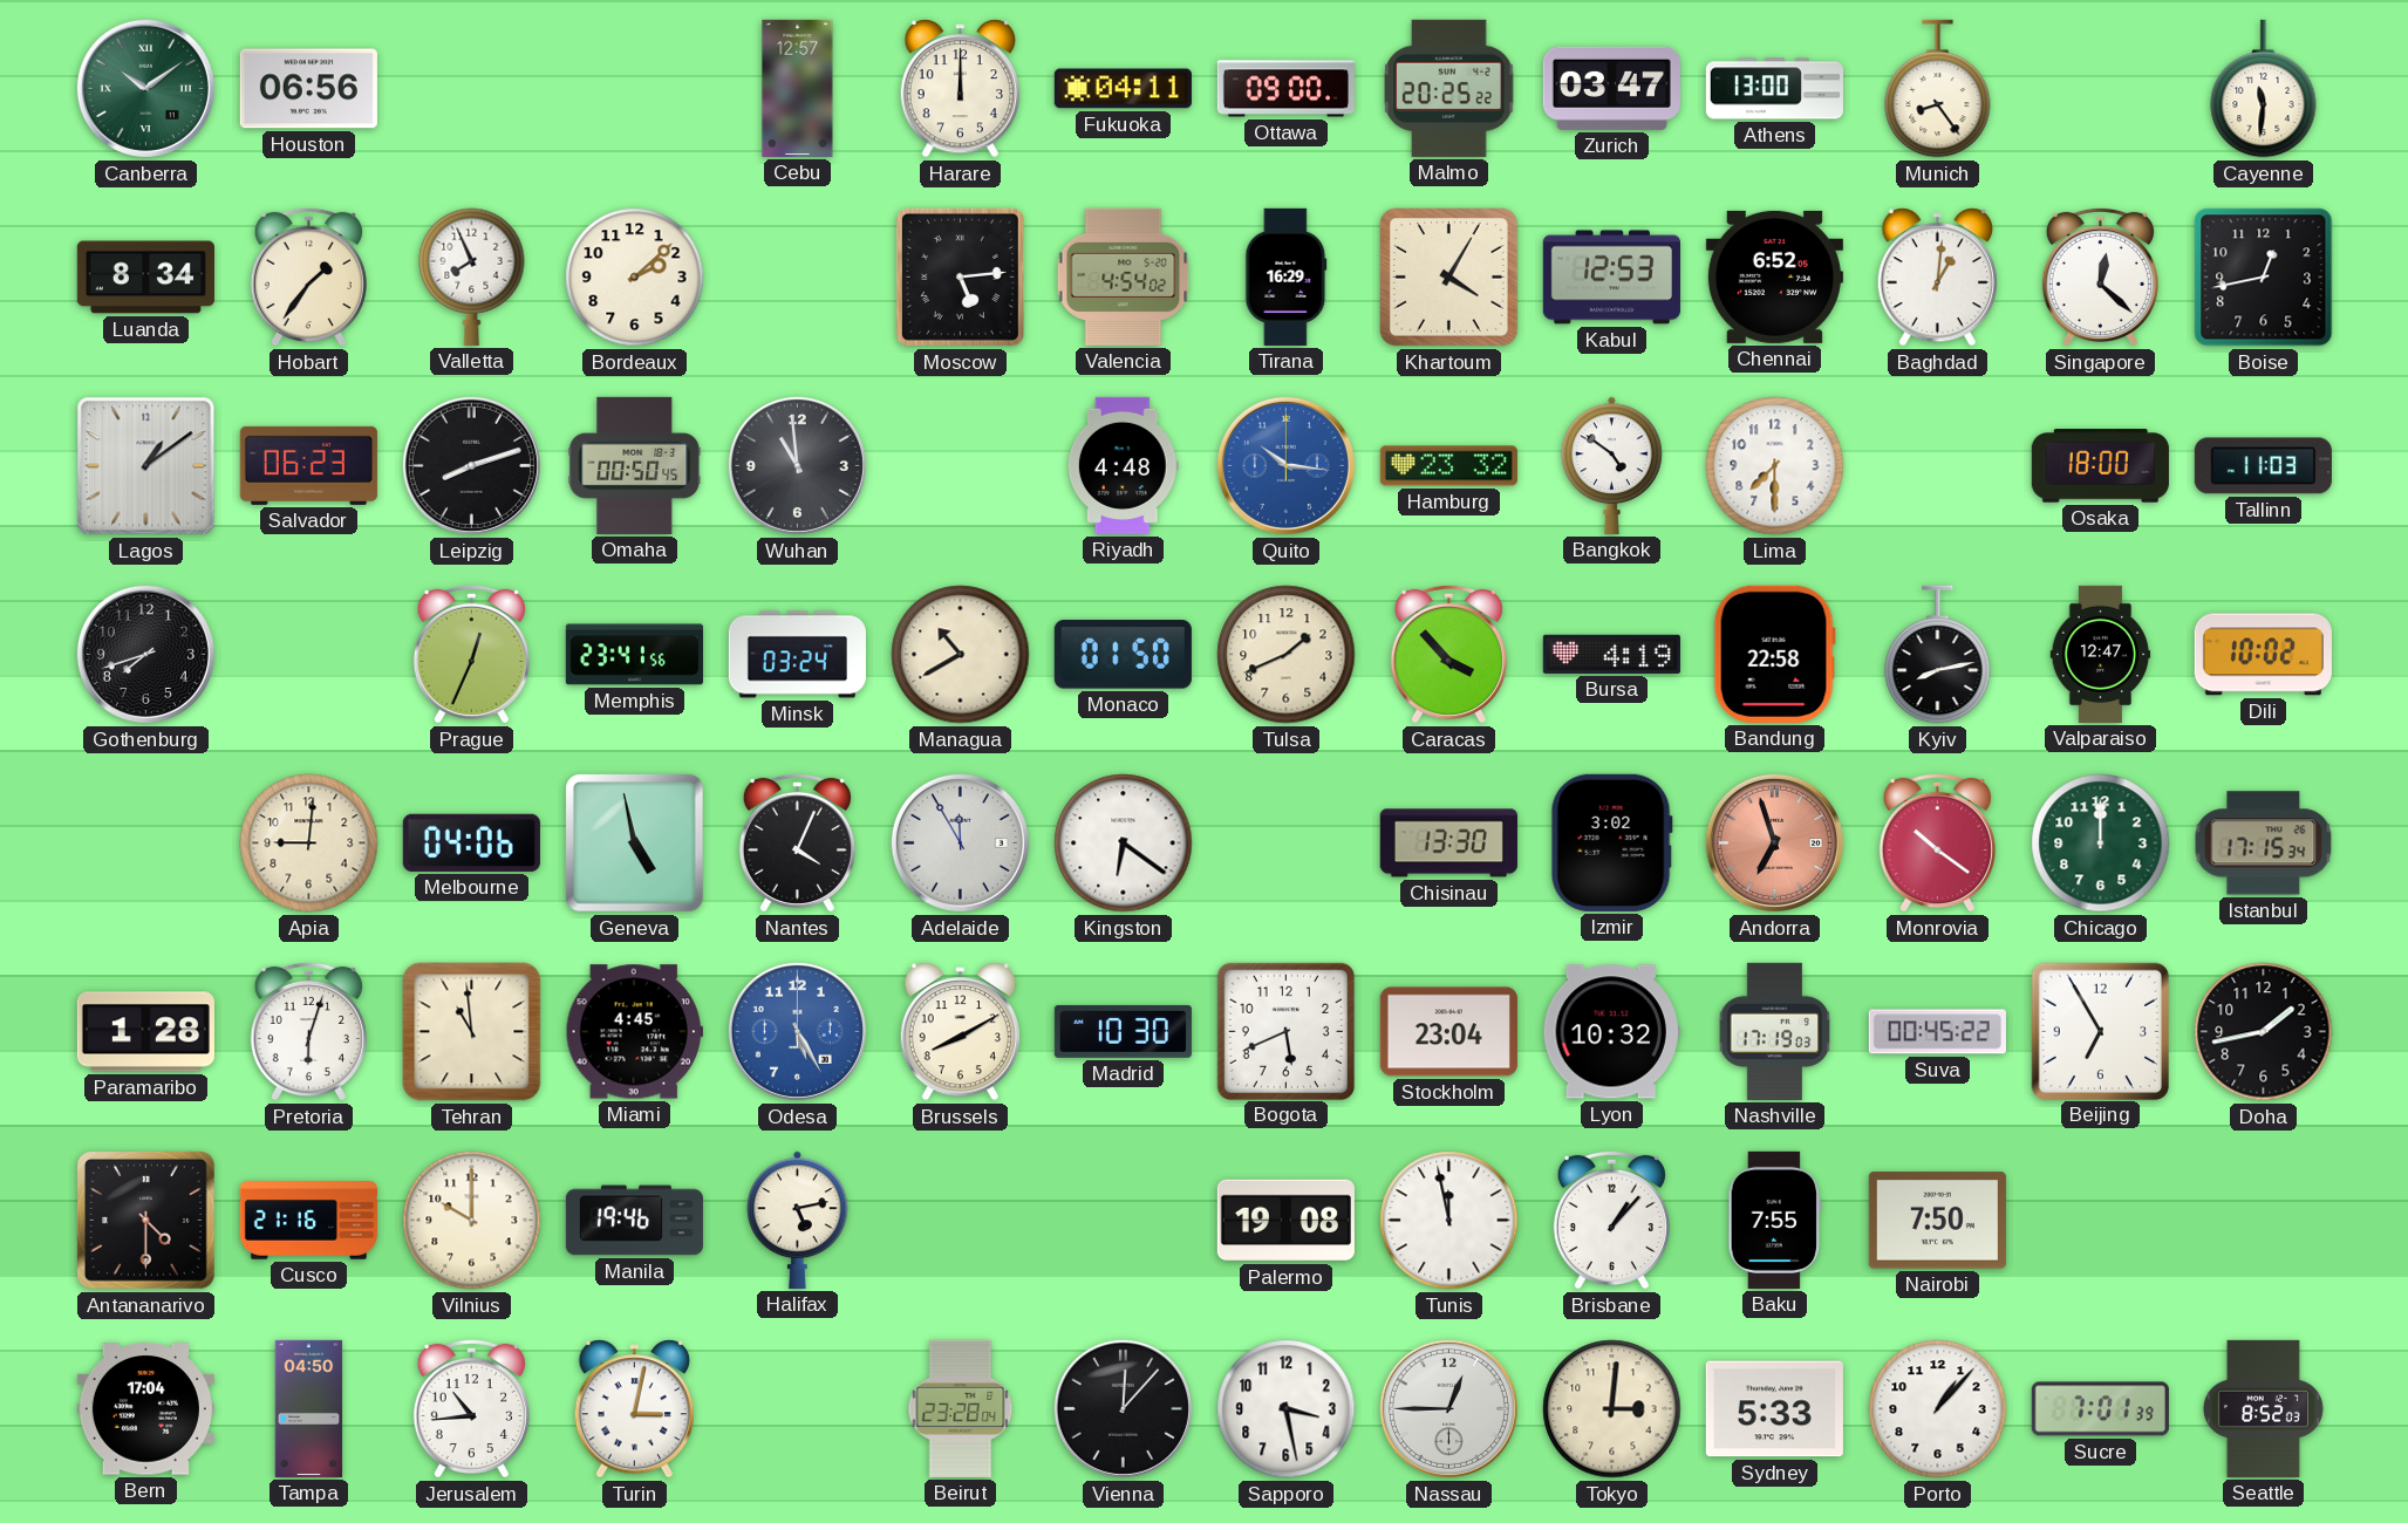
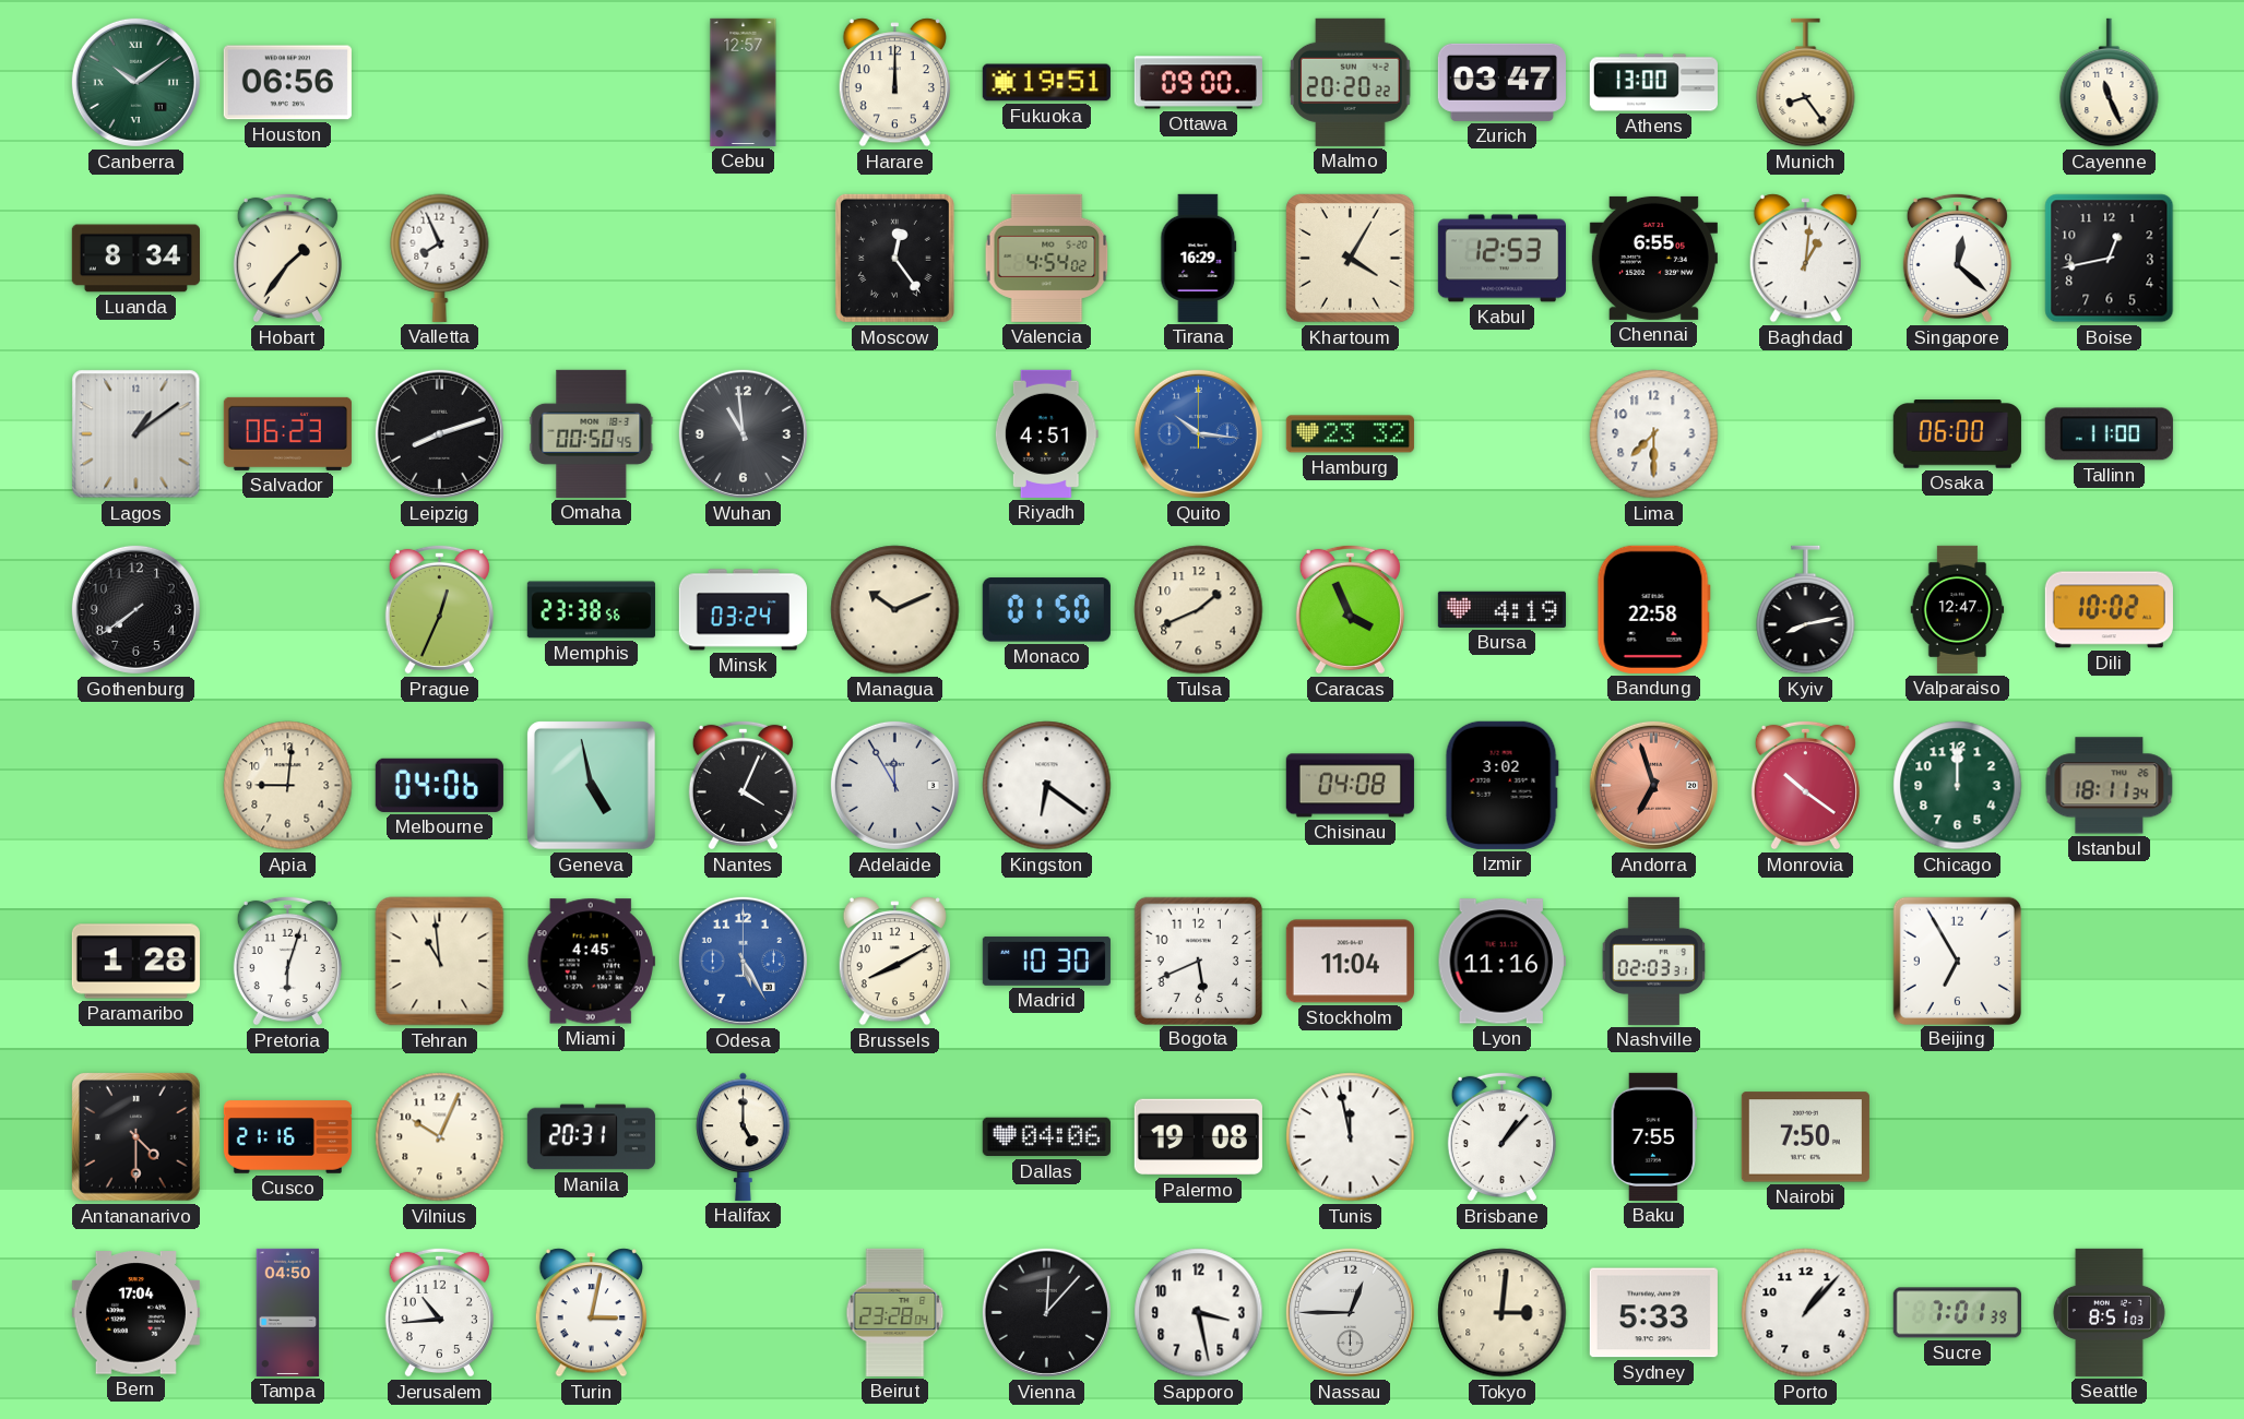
Fukuoka: 04:11 -> 19:51 (1046, 83)
Malmo: 20:25 -> 20:20 (1351, 82)
Cayenne: 11:31 -> 11:26 (2110, 83)
Bordeaux: 2:08 -> none (635, 278)
Moscow: 5:14 -> 12:24 (894, 258)
Chennai: 6:52 -> 6:55 (1653, 258)
Riyadh: 4:48 -> 4:51 (1046, 433)
Bangkok: 4:51 -> none (1612, 465)
Osaka: 18:00 -> 06:00 (1957, 434)
Tallinn: 11:03 -> 11:00 (2109, 434)
Gothenburg: 7:42 -> 7:39 (135, 609)
Memphis: 23:41 -> 23:38 (591, 610)
Managua: 10:40 -> 10:11 (895, 610)
Caracas: 3:53 -> 3:56 (1350, 609)
Chisinau: 13:30 -> 04:08 (1350, 786)
Istanbul: 17:15 -> 18:11 (2110, 786)
Stockholm: 23:04 -> 11:04 (1350, 962)
Lyon: 10:32 -> 11:16 (1501, 962)
Nashville: 17:19 -> 02:03 (1654, 961)
Suva: 00:45 -> none (1937, 1032)
Doha: 1:43 -> none (2264, 1032)
Vilnius: 10:00 -> 10:04 (440, 1137)
Manila: 19:46 -> 20:31 (591, 1137)
Halifax: 5:13 -> 5:00 (744, 1136)
Dallas: none -> 04:06 (1046, 1137)
Seattle: 8:52 -> 8:51 (2109, 1312)
